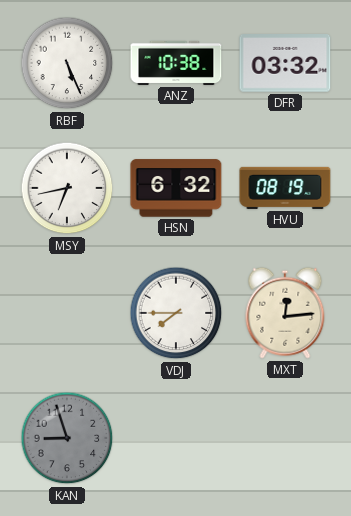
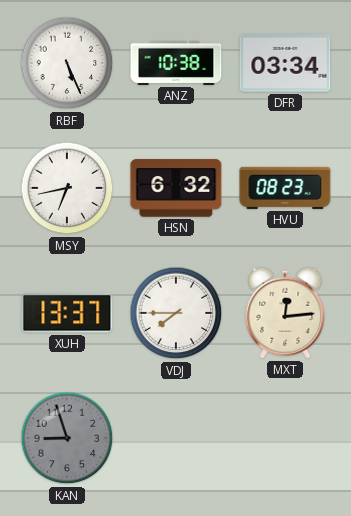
DFR: 03:32 -> 03:34 (285, 63)
HVU: 08:19 -> 08:23 (285, 188)
XUH: none -> 13:37 (67, 313)
